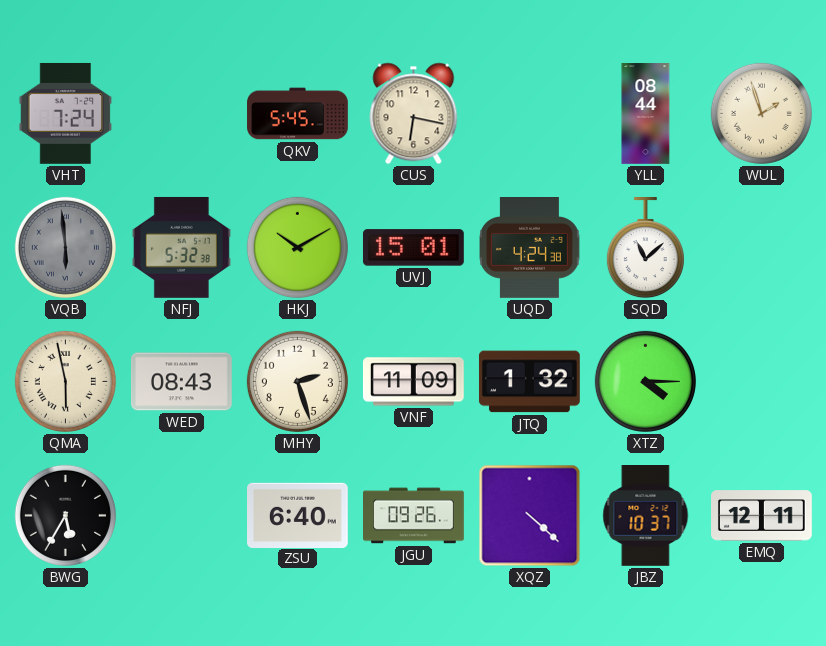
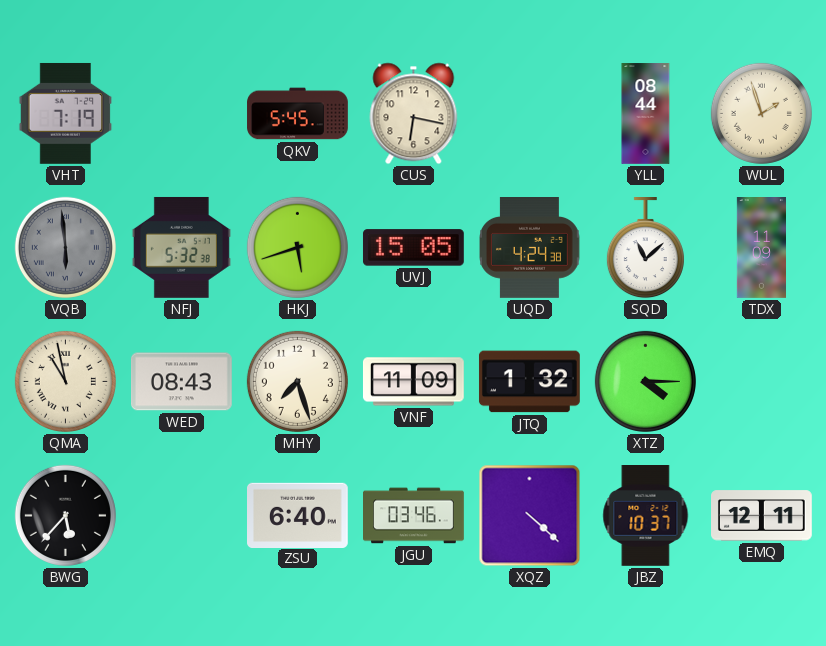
VHT: 7:24 -> 7:19 (66, 113)
HKJ: 10:10 -> 5:42 (297, 247)
UVJ: 15:01 -> 15:05 (413, 248)
TDX: none -> 11:09 (761, 248)
QMA: 5:58 -> 10:58 (65, 381)
MHY: 2:27 -> 7:27 (297, 381)
BWG: 5:35 -> 5:37 (65, 515)
JGU: 09:26 -> 03:46 (414, 516)
